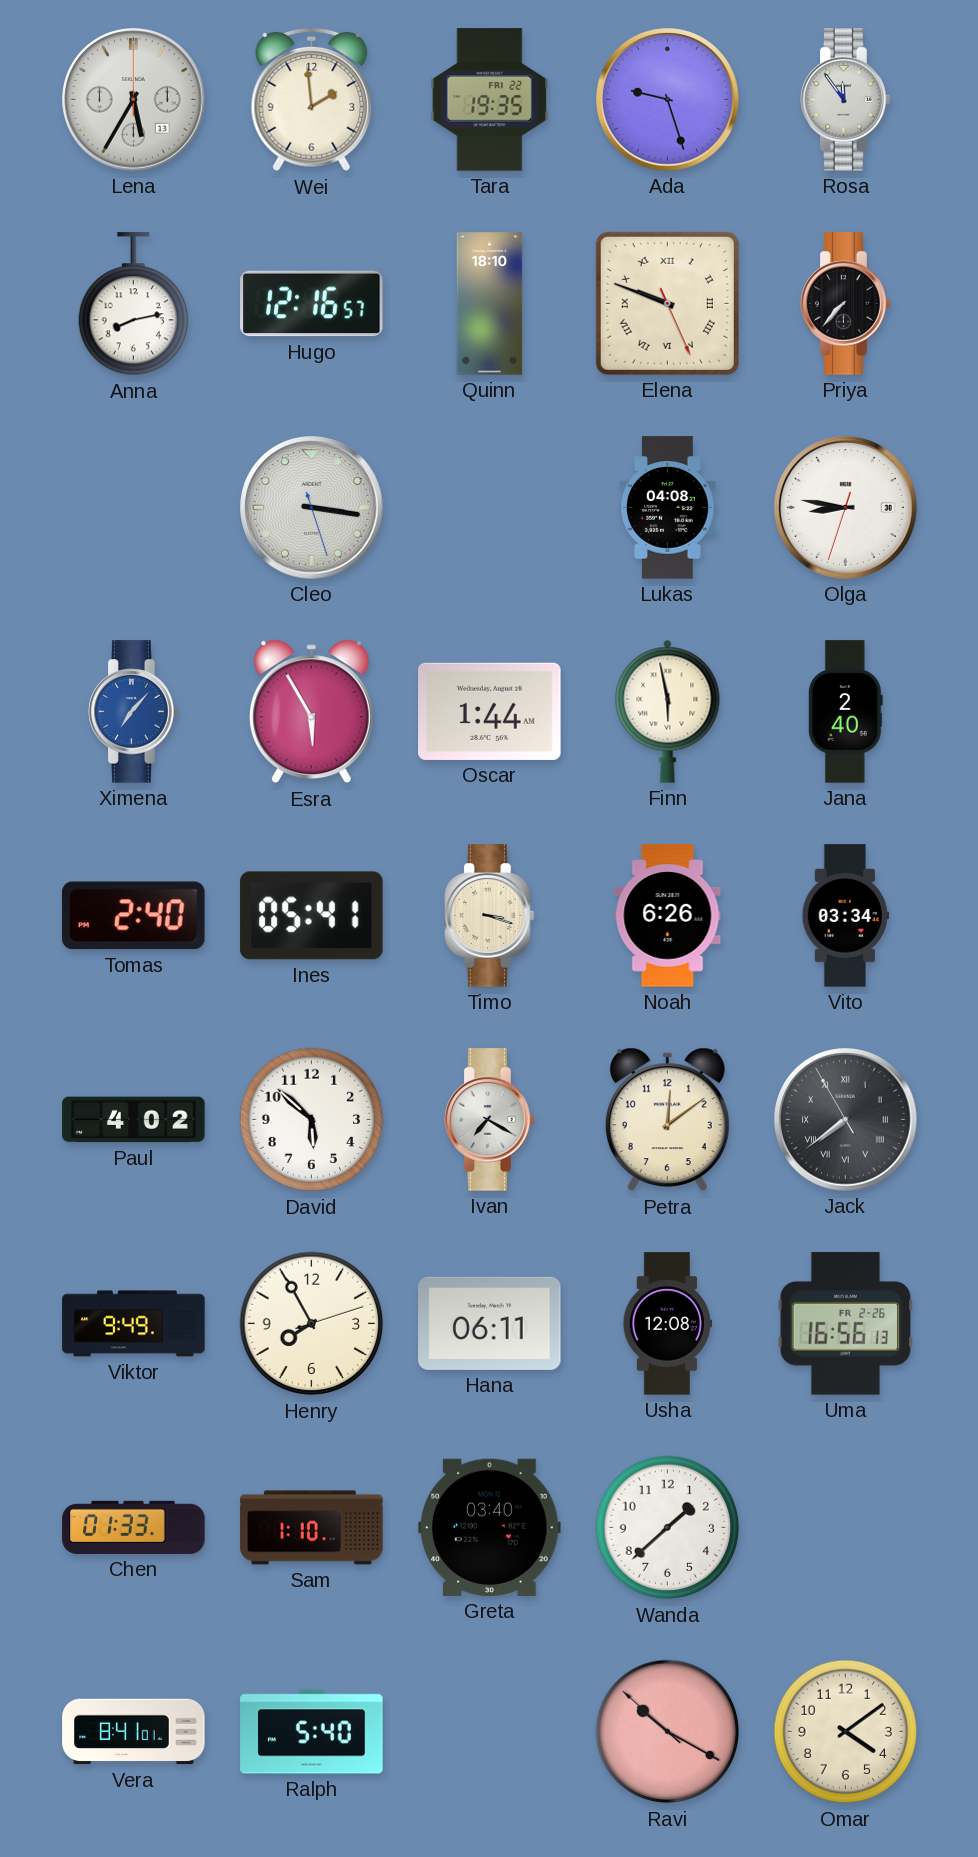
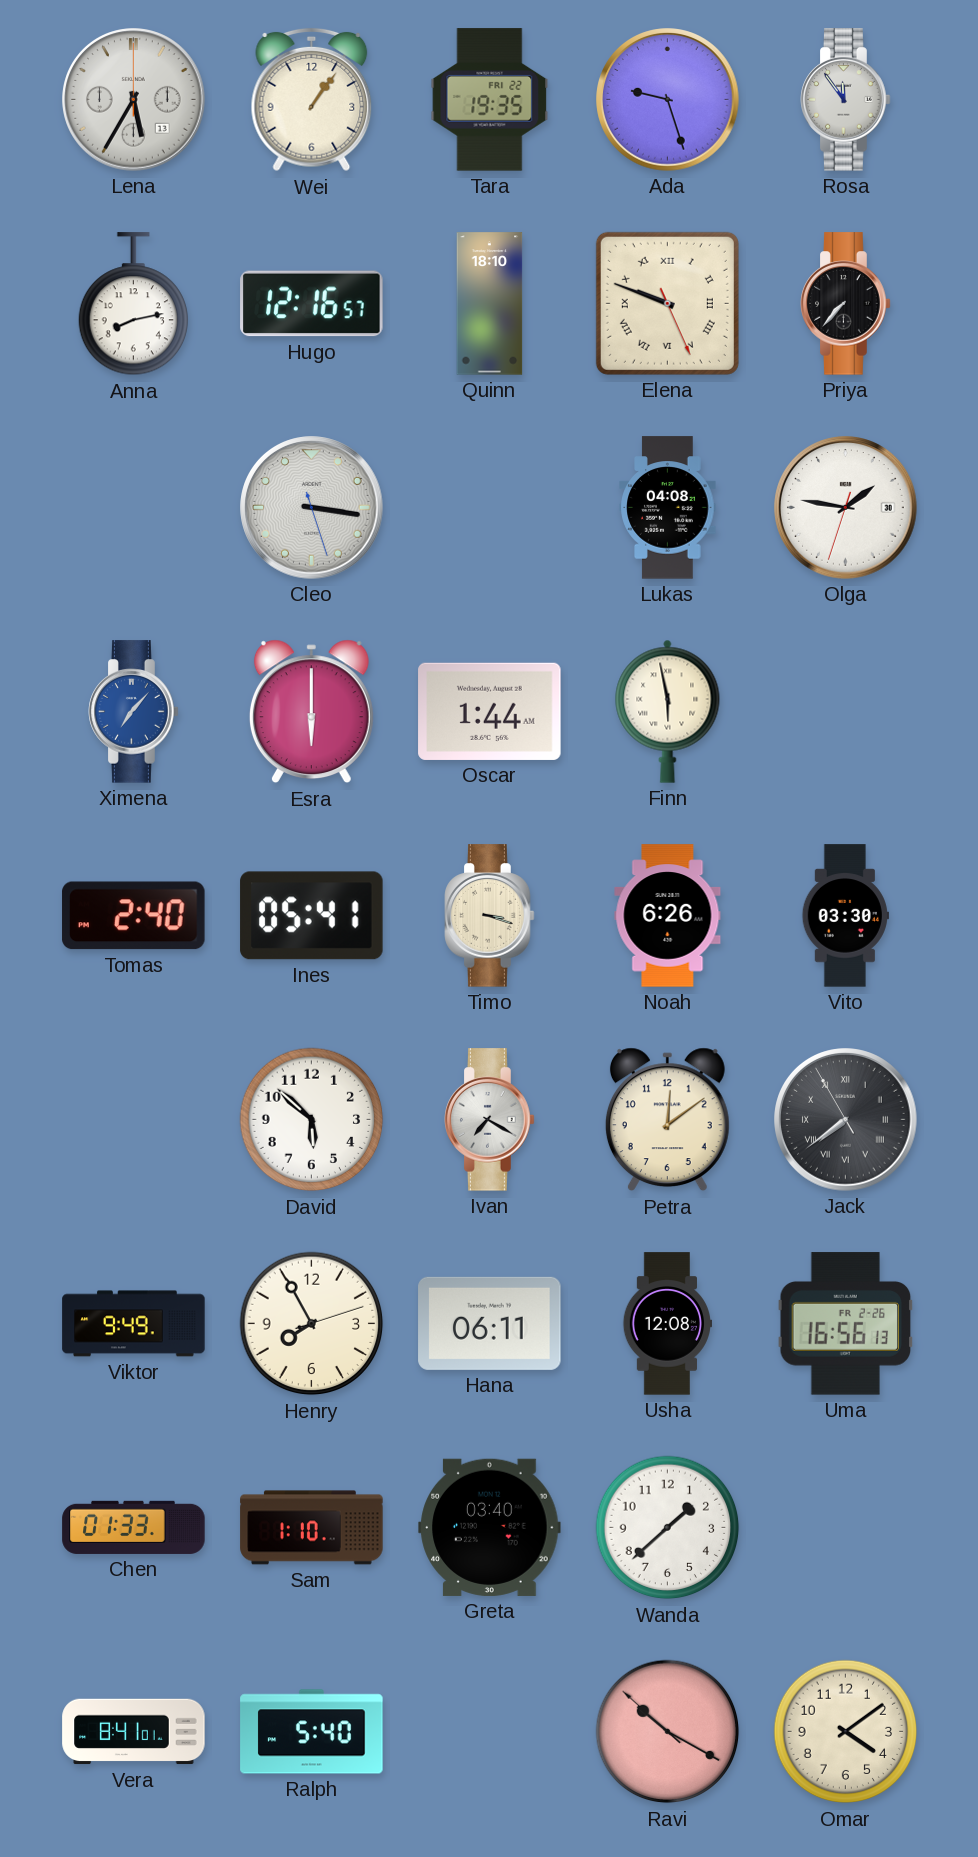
Wei: 1:59 -> 1:06 (312, 100)
Olga: 8:46 -> 1:46 (846, 508)
Esra: 5:55 -> 6:00 (311, 712)
Jana: 2:40 -> none (845, 712)
Vito: 03:34 -> 03:30 (845, 916)
Paul: 4:02 -> none (134, 1120)
